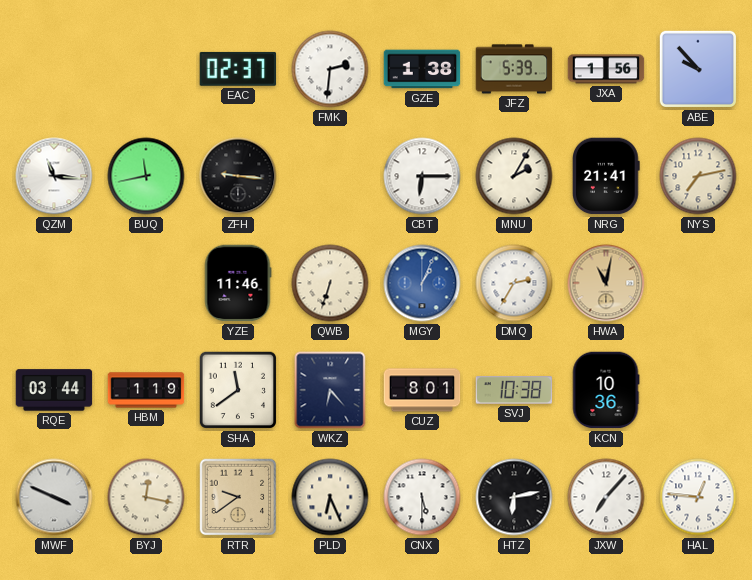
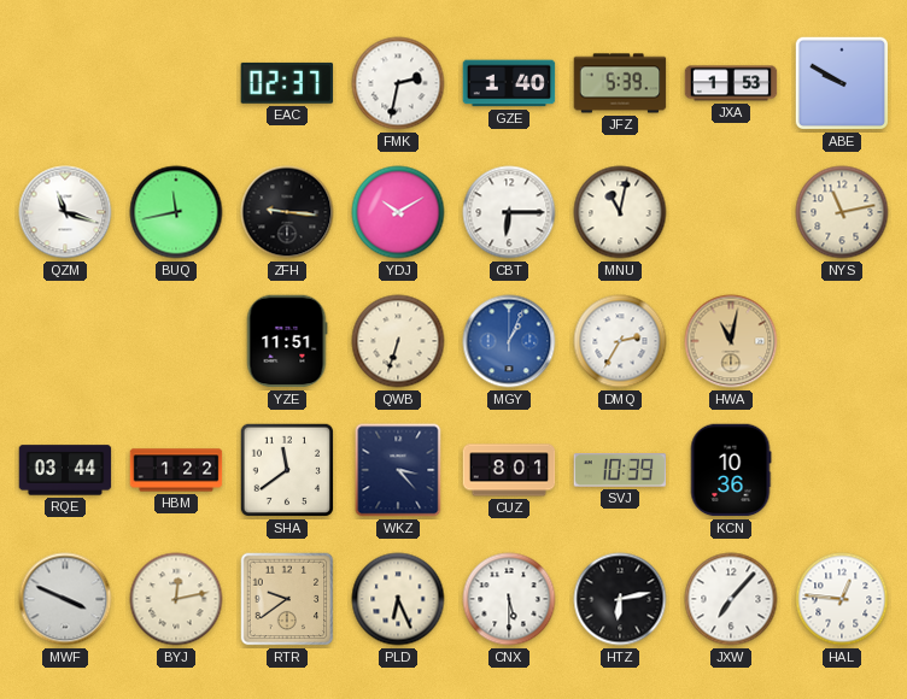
FMK: 2:31 -> 2:32 (398, 83)
GZE: 1:38 -> 1:40 (509, 83)
JXA: 1:56 -> 1:53 (731, 83)
ABE: 9:53 -> 9:50 (842, 83)
QZM: 11:16 -> 11:18 (65, 212)
YDJ: none -> 10:10 (398, 212)
MNU: 2:05 -> 11:02 (620, 212)
NRG: 21:41 -> none (607, 176)
NYS: 7:13 -> 11:13 (842, 212)
YZE: 11:46 -> 11:51 (287, 341)
HBM: 1:19 -> 1:22 (176, 470)
WKZ: 6:23 -> 3:23 (398, 470)
SVJ: 10:38 -> 10:39 (620, 470)
BYJ: 12:17 -> 12:13 (176, 599)
